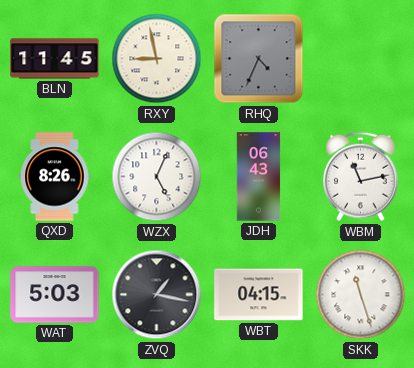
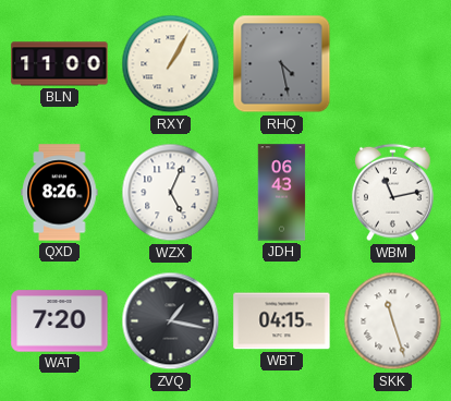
BLN: 11:45 -> 11:00 (60, 64)
RXY: 8:58 -> 1:05 (171, 64)
RHQ: 4:34 -> 4:28 (282, 64)
WAT: 5:03 -> 7:20 (60, 321)
